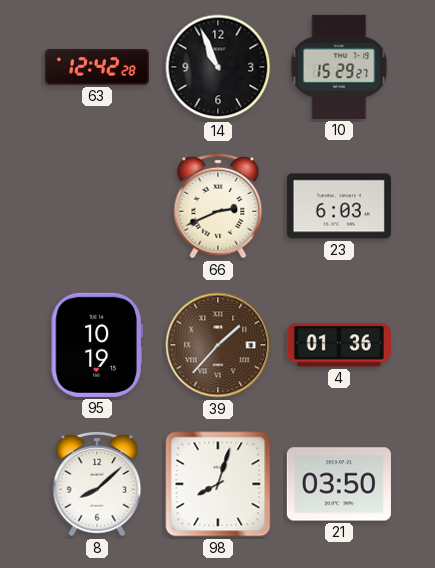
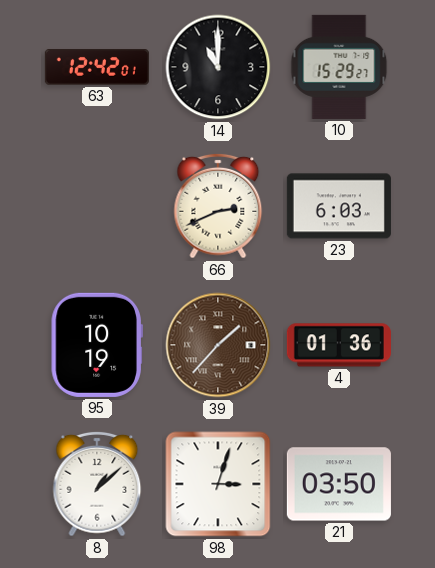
63: 12:42:28 -> 12:42:01 (97, 67)
14: 10:56 -> 11:00 (218, 67)
8: 8:08 -> 1:08 (97, 484)
98: 8:03 -> 3:03 (218, 484)
